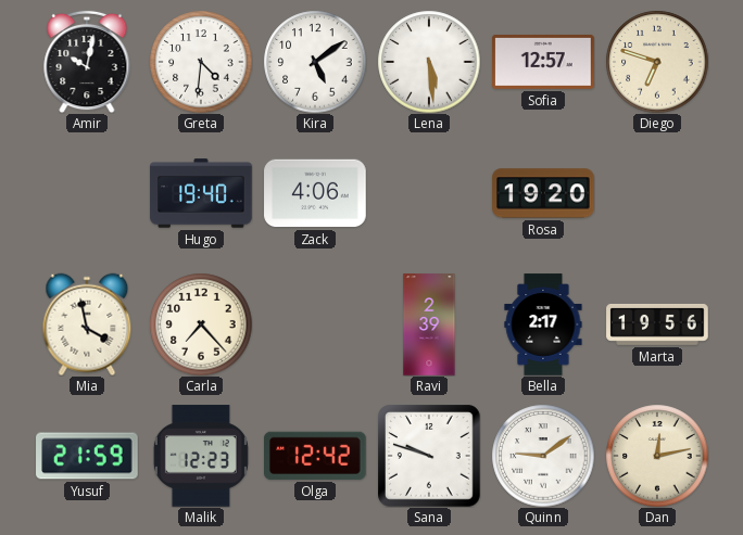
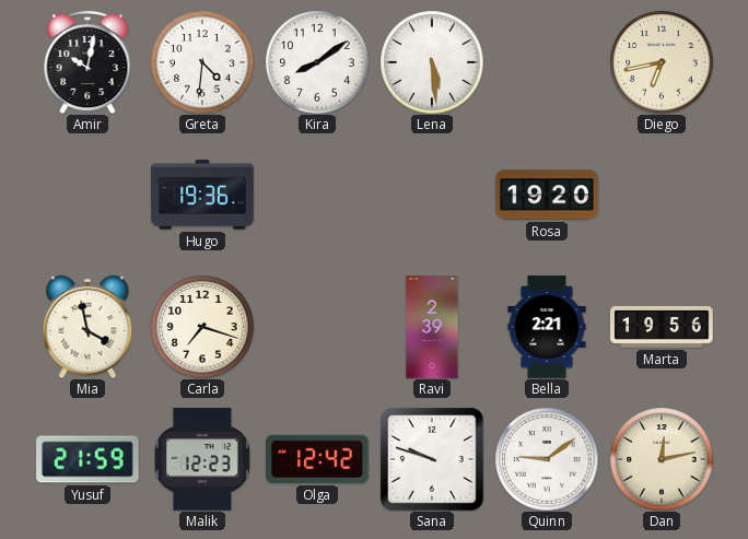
Kira: 5:09 -> 8:09 (317, 62)
Sofia: 12:57 -> none (543, 62)
Diego: 6:48 -> 6:43 (662, 62)
Hugo: 19:40 -> 19:36 (202, 195)
Zack: 4:06 -> none (315, 193)
Carla: 7:23 -> 7:18 (202, 327)
Bella: 2:17 -> 2:21 (547, 327)
